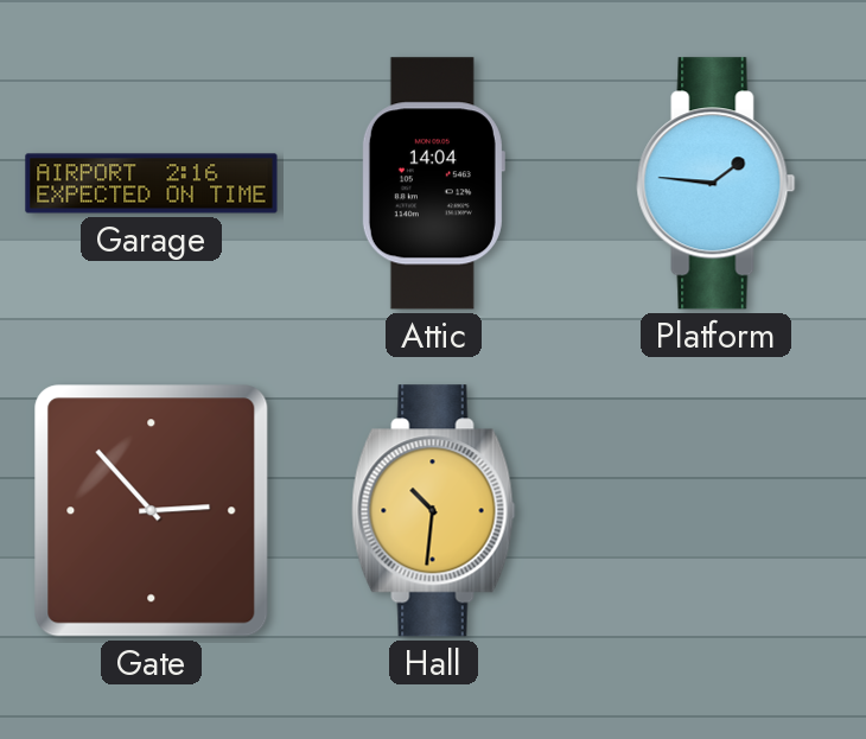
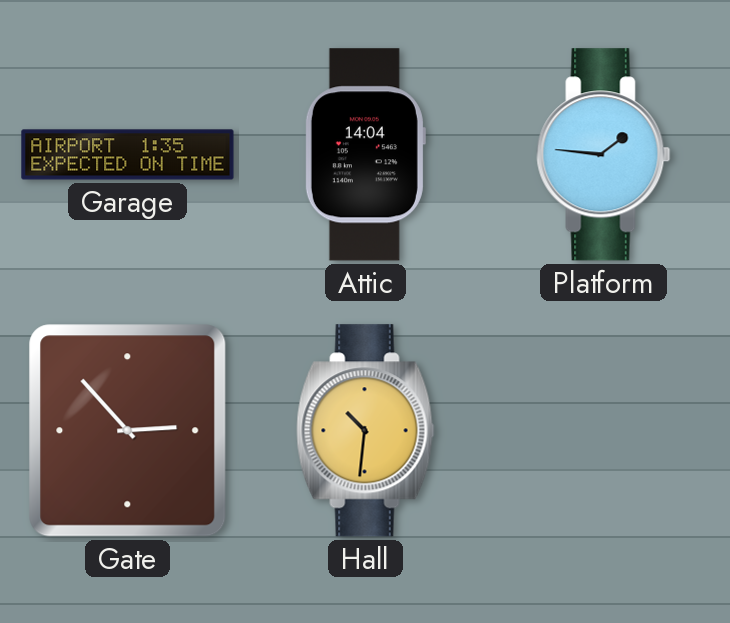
Garage: 2:16 -> 1:35 (128, 155)
